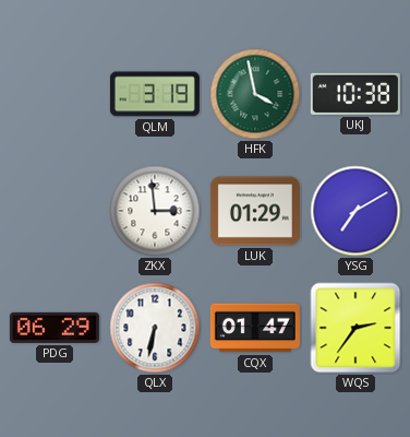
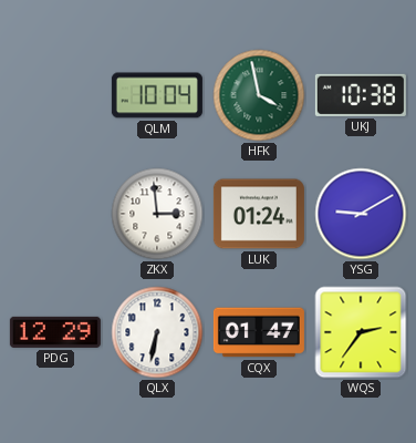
QLM: 3:19 -> 10:04 (157, 95)
LUK: 01:29 -> 01:24 (259, 214)
YSG: 7:10 -> 9:10 (361, 214)
PDG: 06:29 -> 12:29 (55, 332)
